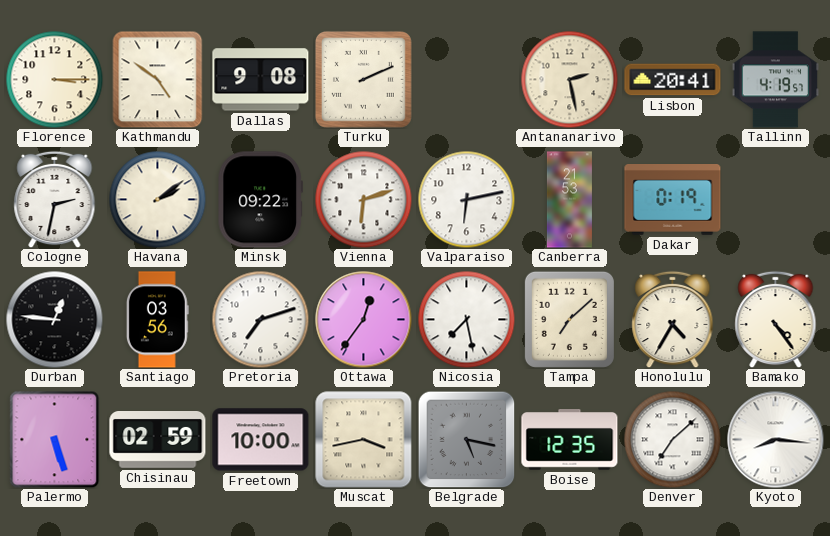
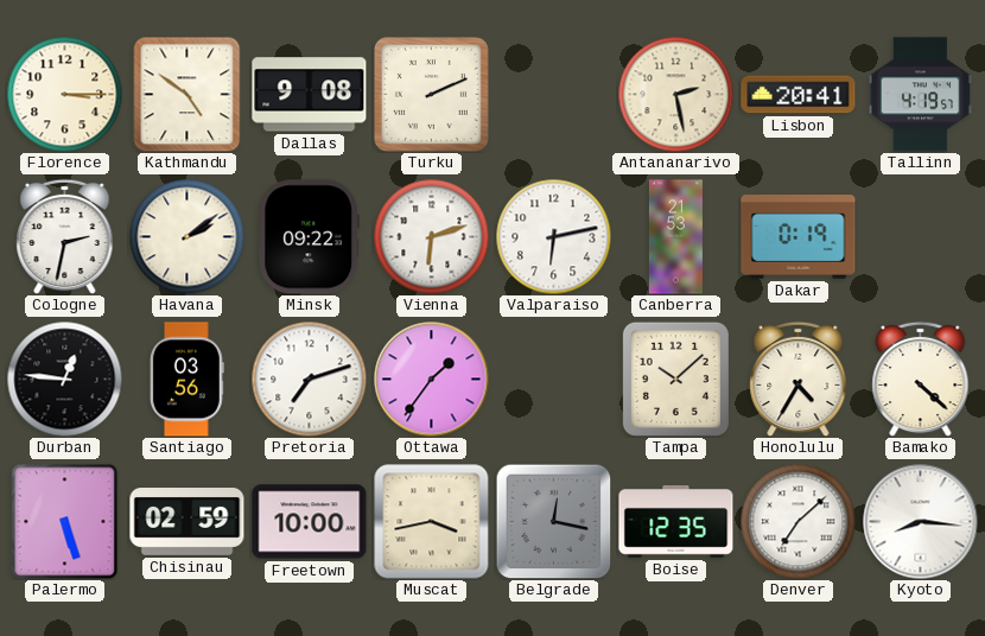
Ottawa: 12:36 -> 1:36 (432, 380)
Nicosia: 7:28 -> none (466, 319)
Tampa: 7:08 -> 10:08 (675, 379)
Bamako: 4:24 -> 4:22 (921, 379)
Belgrade: 5:17 -> 12:17 (553, 521)
